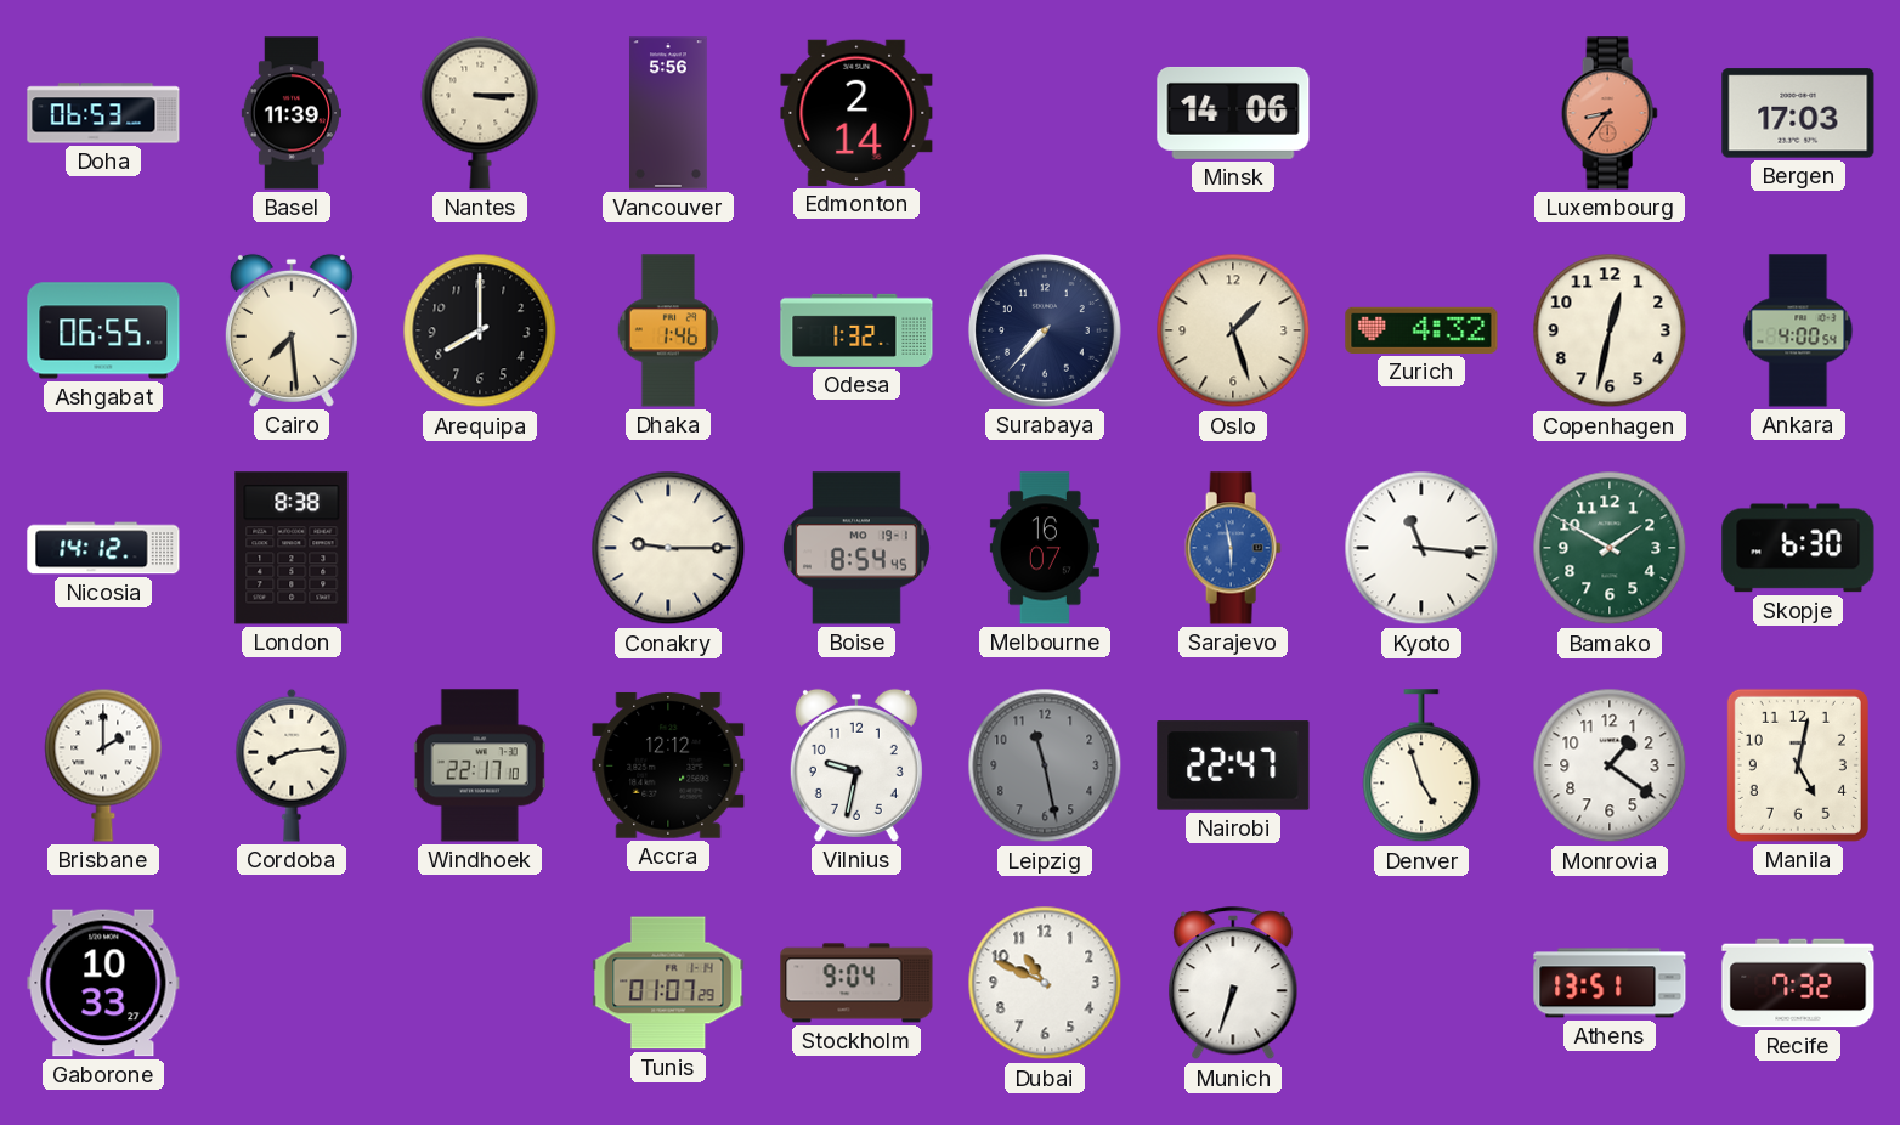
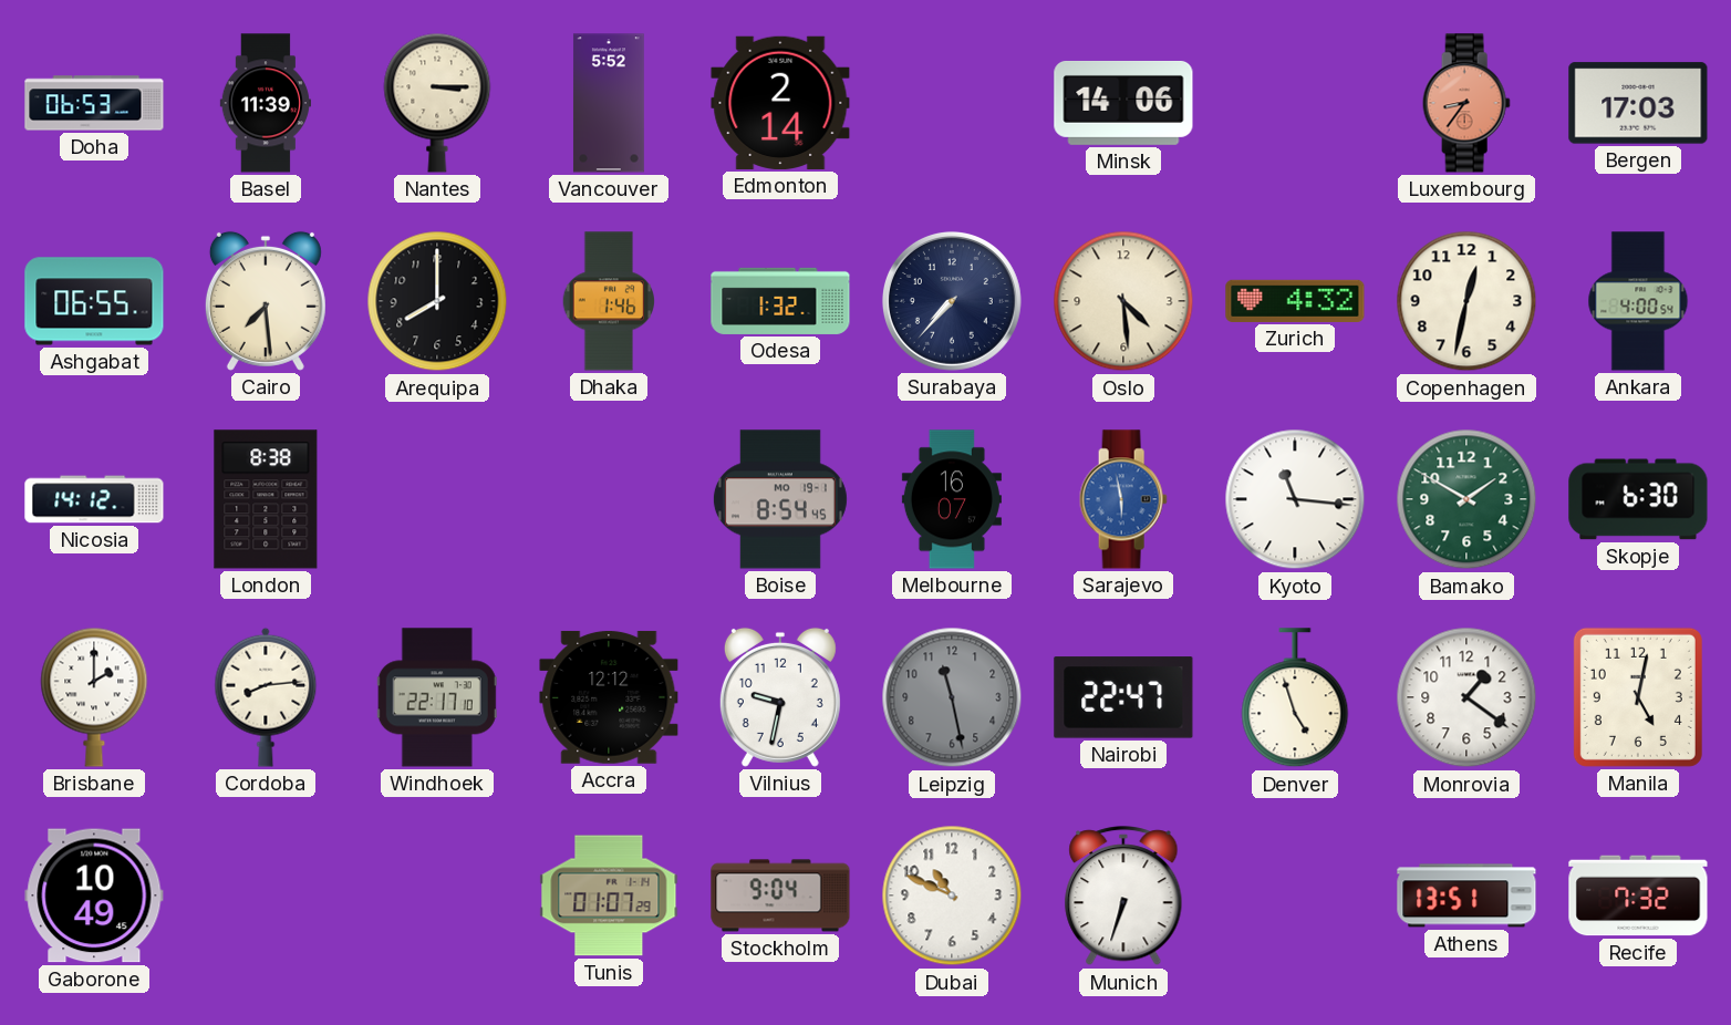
Vancouver: 5:56 -> 5:52 (609, 103)
Oslo: 1:27 -> 4:29 (1123, 301)
Conakry: 9:15 -> none (668, 548)
Gaborone: 10:33 -> 10:49 (94, 895)
